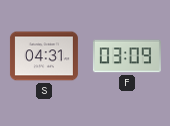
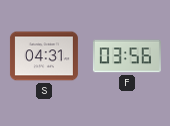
F: 03:09 -> 03:56 (127, 56)
